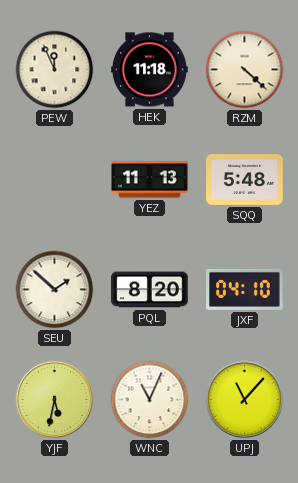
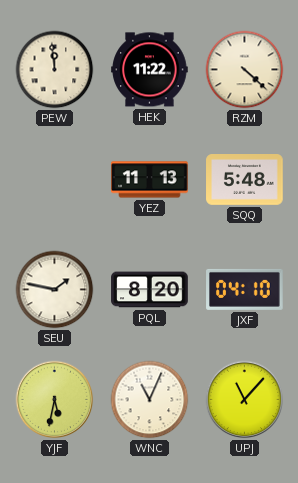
PEW: 11:56 -> 11:59 (55, 70)
HEK: 11:18 -> 11:22 (150, 70)
SEU: 1:52 -> 1:47 (55, 290)
